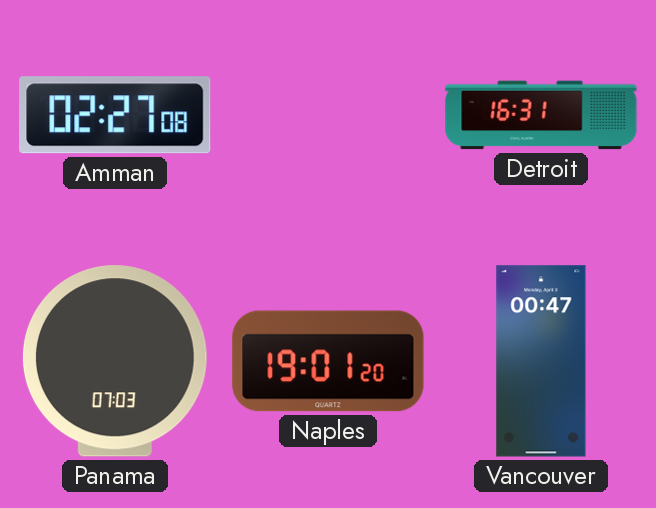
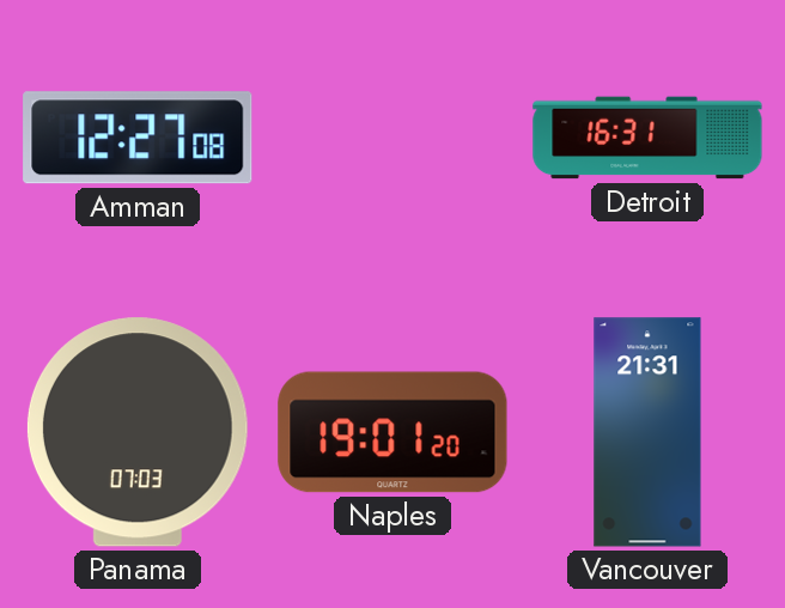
Amman: 02:27 -> 12:27 (138, 138)
Vancouver: 00:47 -> 21:31 (647, 432)
